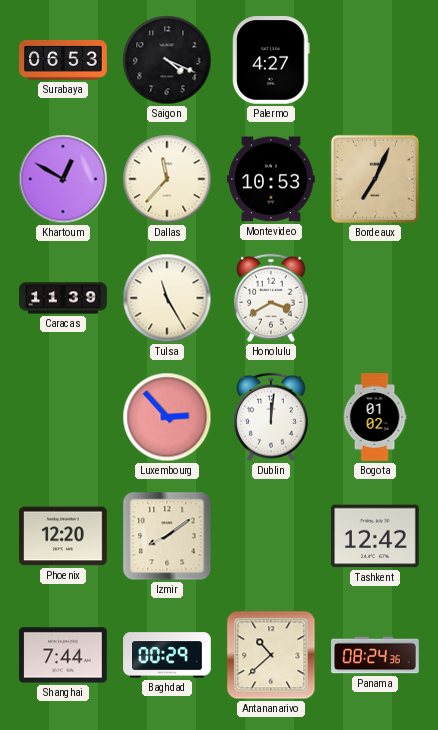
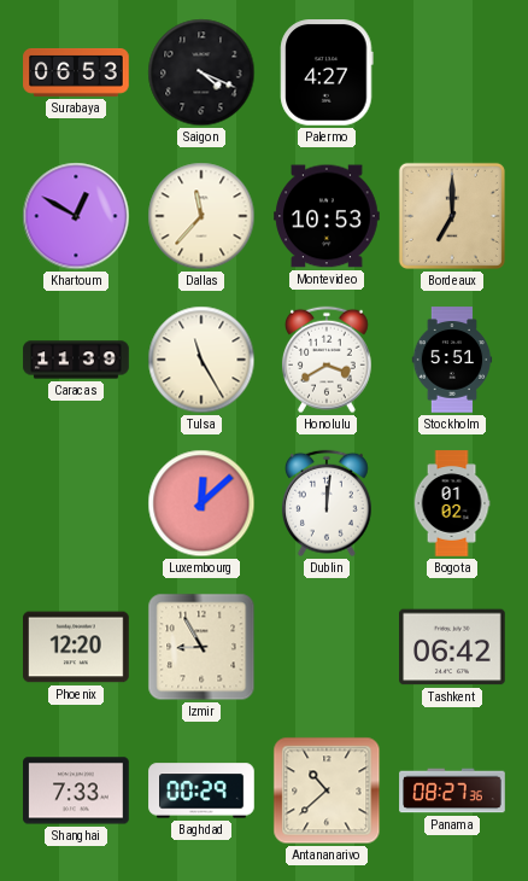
Bordeaux: 7:04 -> 7:00 (452, 216)
Stockholm: none -> 5:51 (452, 360)
Luxembourg: 2:53 -> 12:08 (201, 503)
Izmir: 8:09 -> 8:55 (201, 647)
Tashkent: 12:42 -> 06:42 (452, 647)
Shanghai: 7:44 -> 7:33 (76, 790)
Panama: 08:24 -> 08:27 (452, 790)
